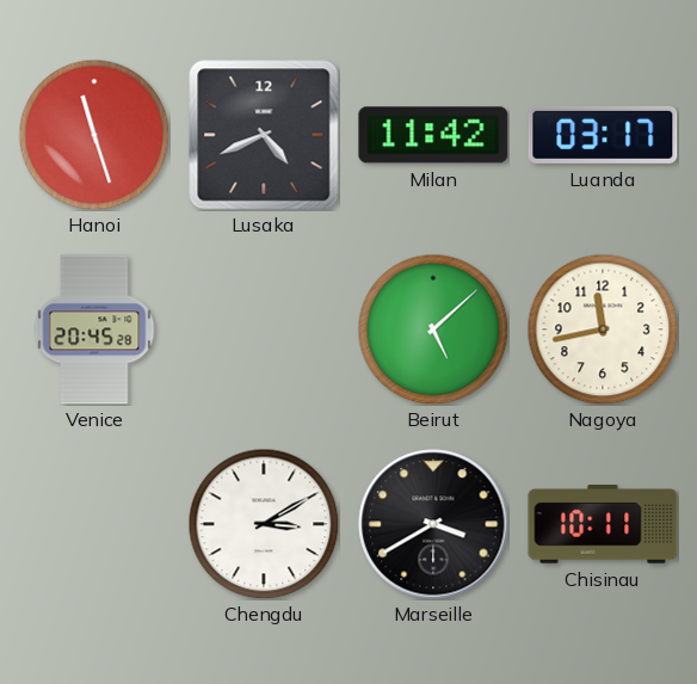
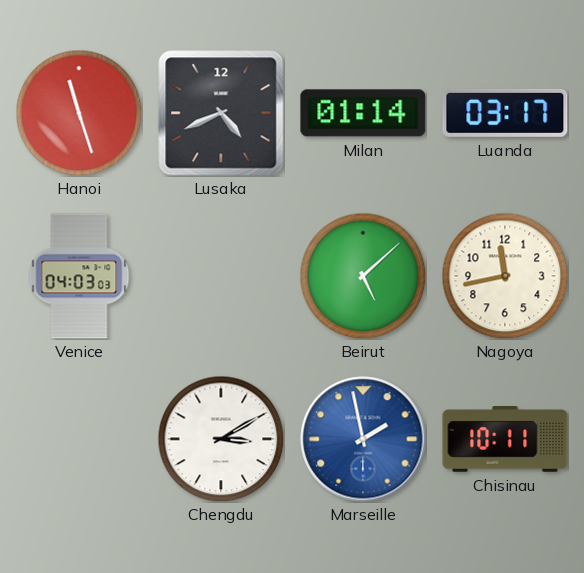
Milan: 11:42 -> 01:14 (363, 113)
Venice: 20:45 -> 04:03 (79, 276)
Marseille: 3:40 -> 1:58 (363, 439)
Marseille dial: black -> blue (363, 439)
